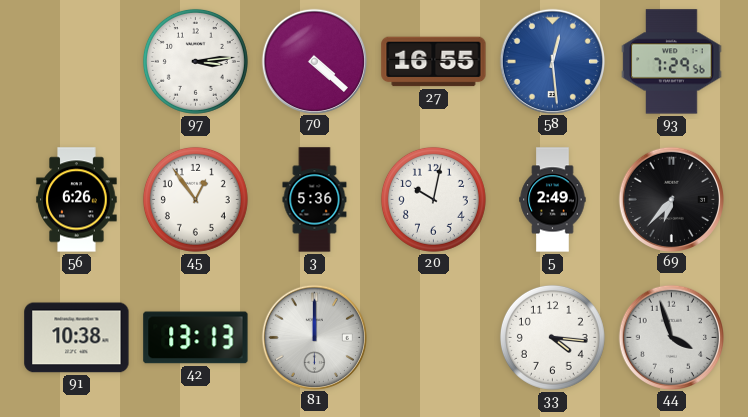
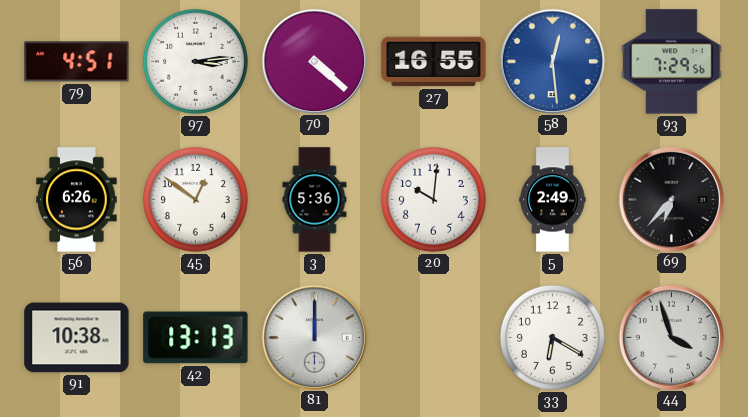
79: none -> 4:51 (77, 62)
45: 12:54 -> 12:51 (195, 199)
20: 10:02 -> 10:01 (433, 199)
33: 4:16 -> 6:20 (552, 337)
